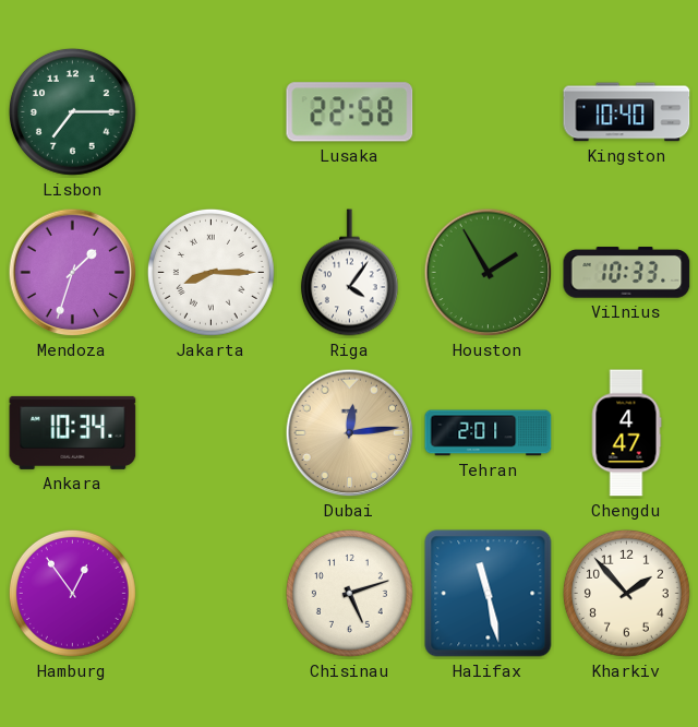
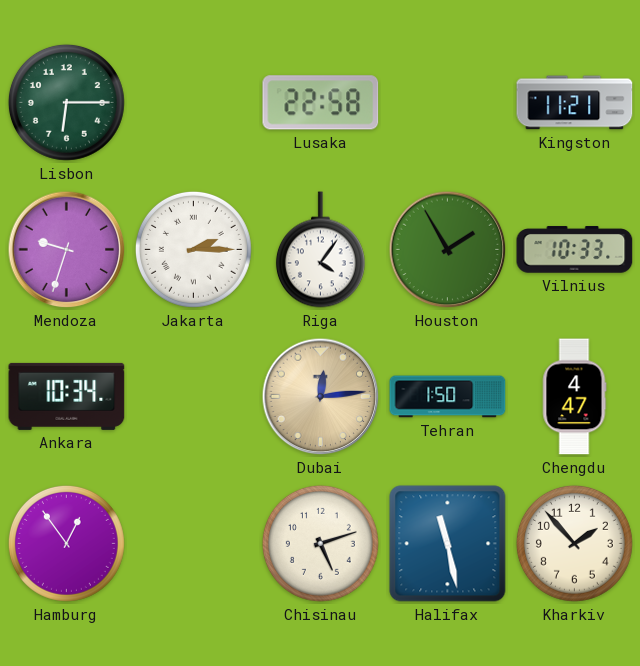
Lisbon: 7:15 -> 6:15 (66, 102)
Kingston: 10:40 -> 11:21 (575, 103)
Mendoza: 1:33 -> 9:33 (67, 250)
Jakarta: 8:15 -> 2:15 (193, 249)
Tehran: 2:01 -> 1:50 (448, 397)
